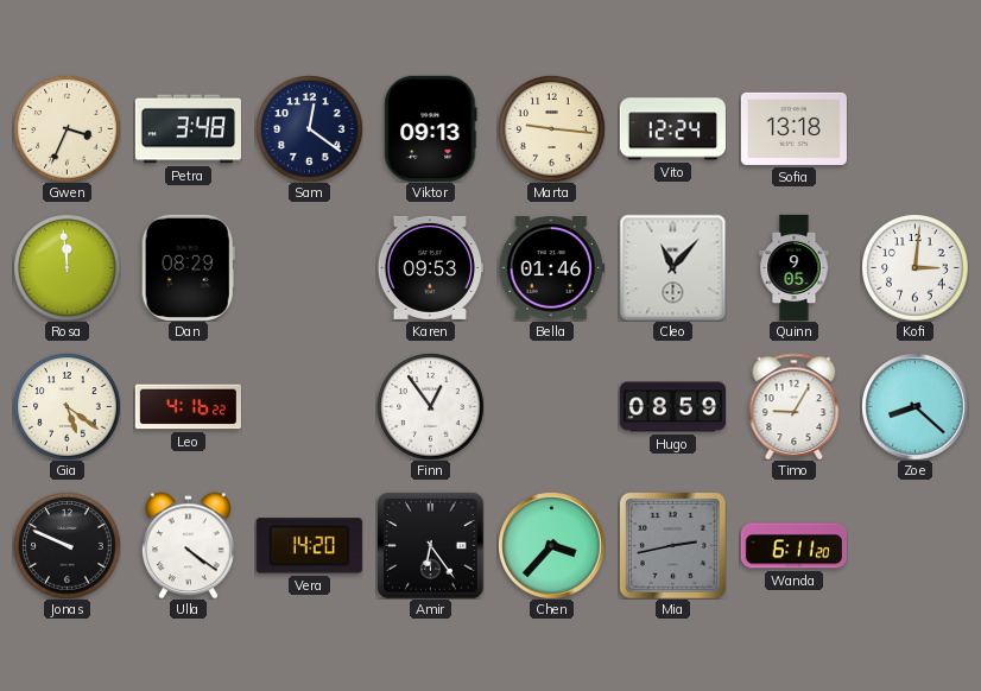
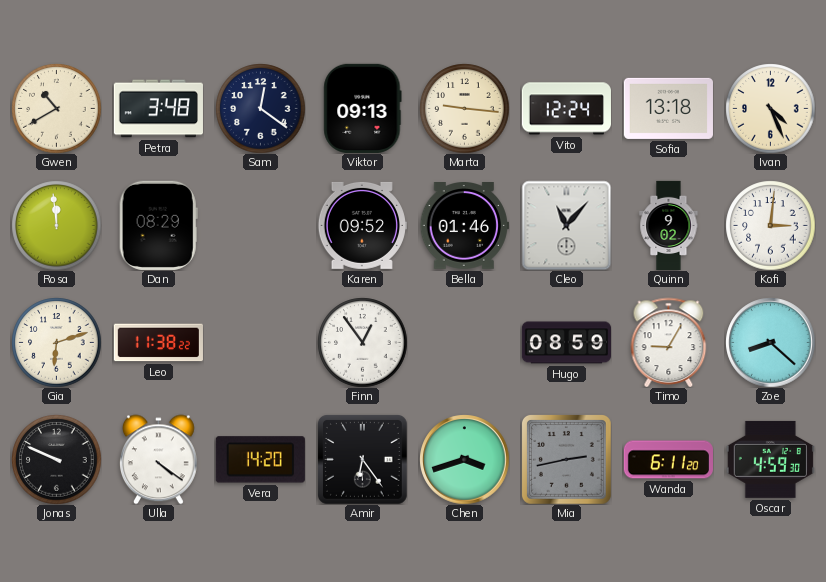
Gwen: 3:34 -> 10:40 (56, 108)
Ivan: none -> 4:26 (770, 108)
Karen: 09:53 -> 09:52 (362, 225)
Quinn: 9:05 -> 9:02 (669, 225)
Gia: 5:21 -> 6:12 (56, 342)
Leo: 4:16 -> 11:38 (158, 343)
Chen: 3:37 -> 3:42 (464, 459)
Oscar: none -> 4:59 (770, 459)
